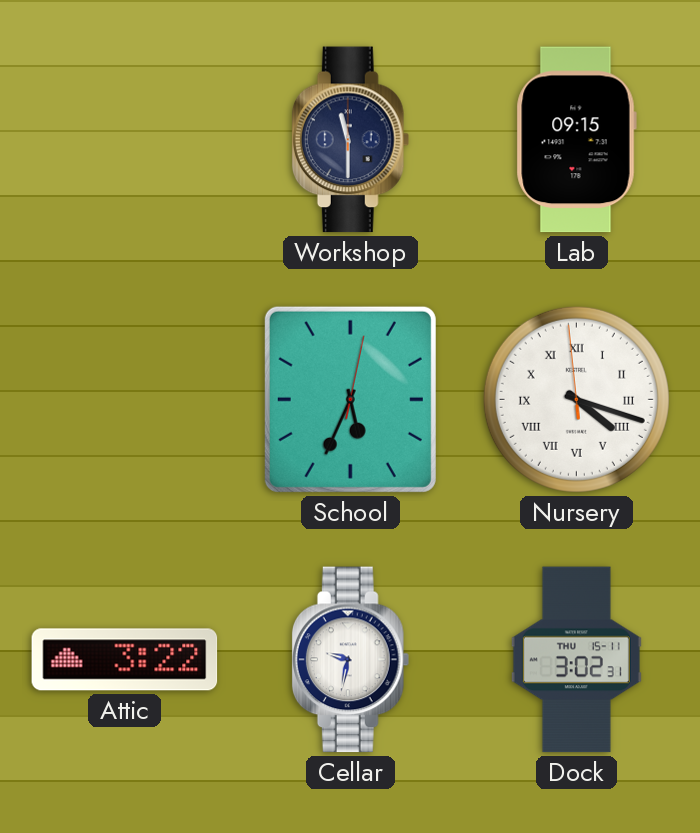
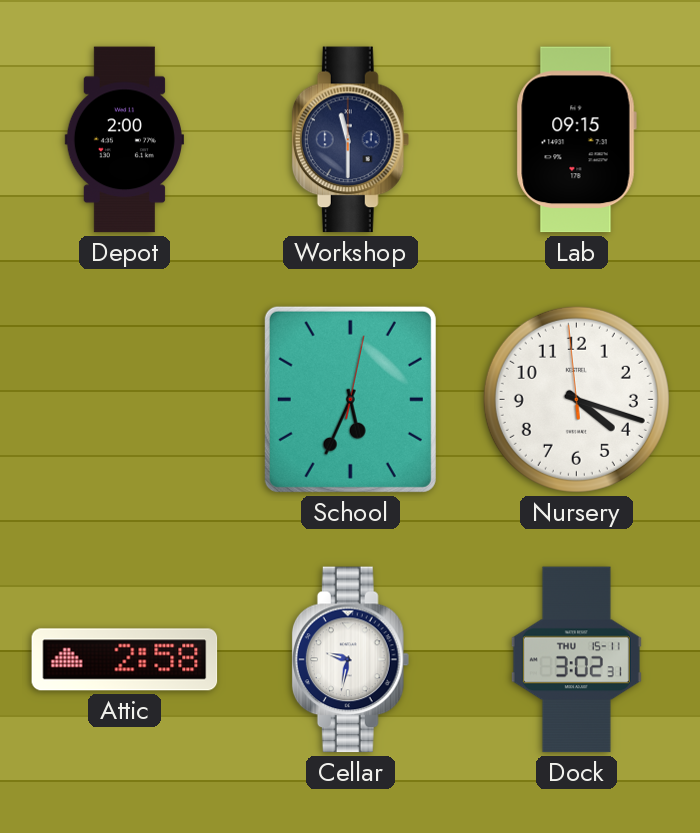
Depot: none -> 2:00 (124, 140)
Nursery numerals: Roman -> Arabic (576, 399)
Attic: 3:22 -> 2:58 (125, 660)
